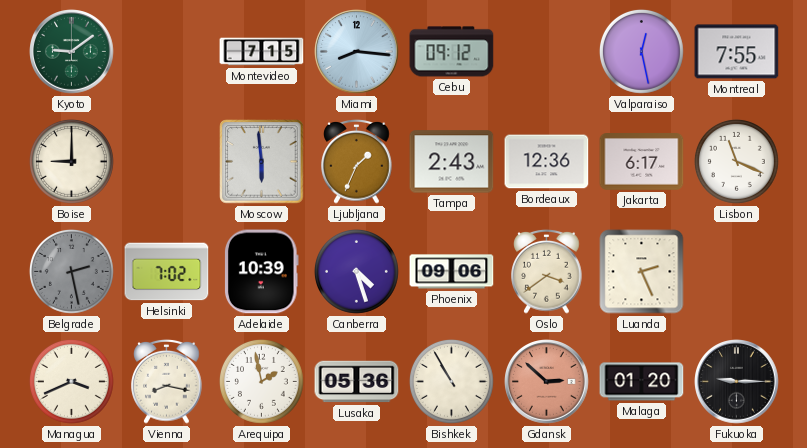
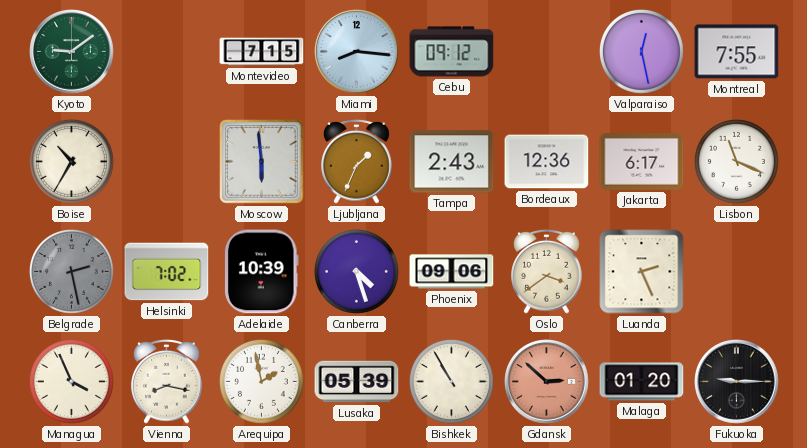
Boise: 9:00 -> 10:35 (71, 161)
Managua: 3:41 -> 3:56 (71, 381)
Lusaka: 05:36 -> 05:39 (357, 382)
